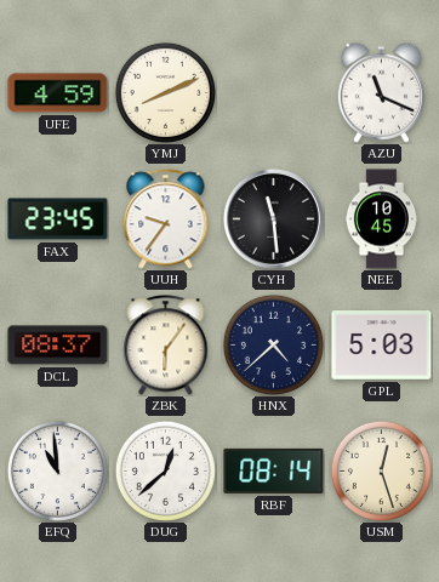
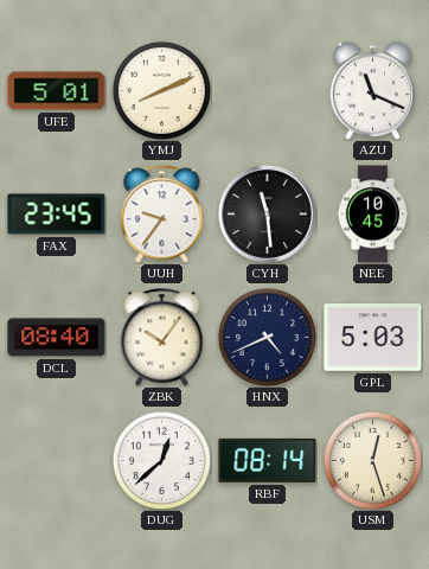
UFE: 4:59 -> 5:01 (57, 91)
DCL: 08:37 -> 08:40 (57, 338)
ZBK: 6:06 -> 10:06 (162, 338)
HNX: 4:38 -> 4:41 (267, 337)
EFQ: 10:59 -> none (57, 470)
